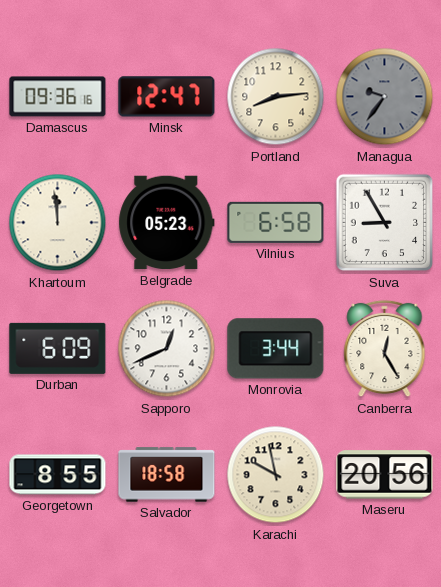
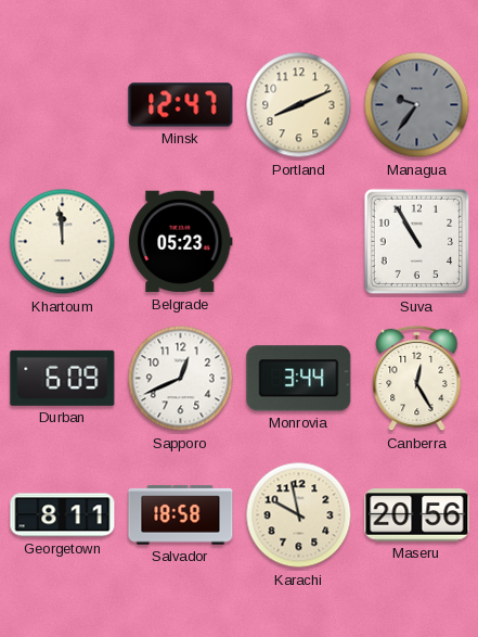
Damascus: 09:36 -> none (58, 97)
Portland: 8:14 -> 8:11 (299, 105)
Vilnius: 6:58 -> none (276, 222)
Suva: 8:55 -> 10:55 (417, 242)
Georgetown: 8:55 -> 8:11 (63, 515)
